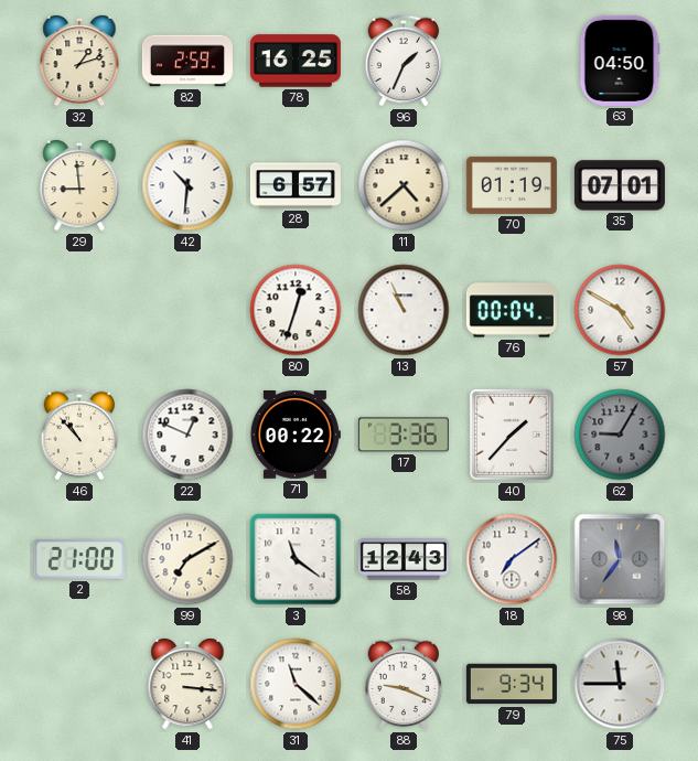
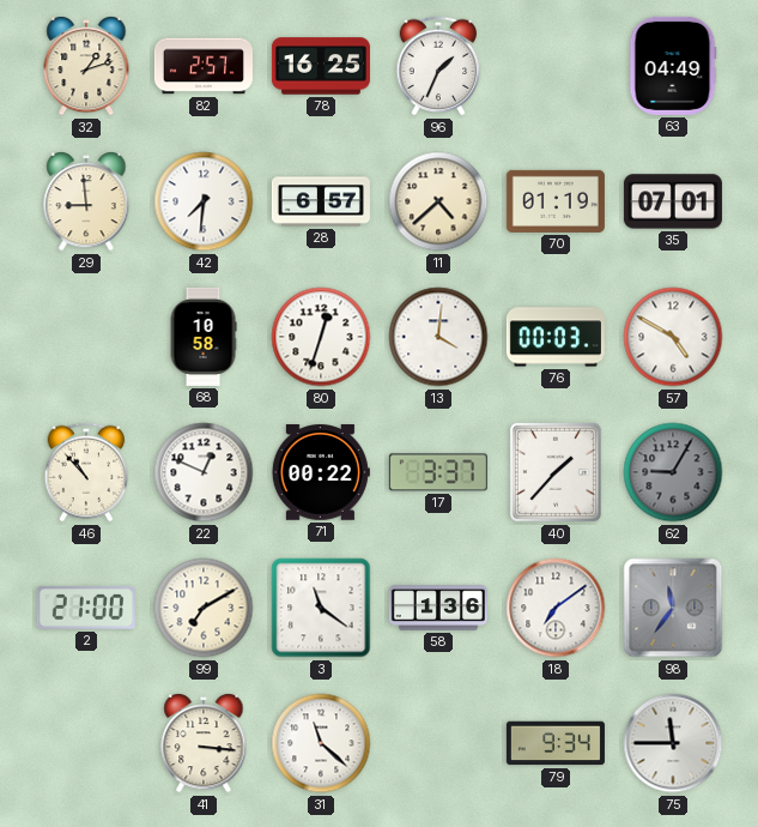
82: 2:59 -> 2:57 (204, 66)
63: 04:50 -> 04:49 (673, 66)
42: 10:31 -> 7:31 (204, 201)
68: none -> 10:58 (204, 337)
13: 10:56 -> 4:01 (438, 337)
76: 00:04 -> 00:03 (556, 337)
17: 3:36 -> 3:37 (438, 472)
58: 12:43 -> 1:36 (438, 608)
88: 9:19 -> none (404, 684)
